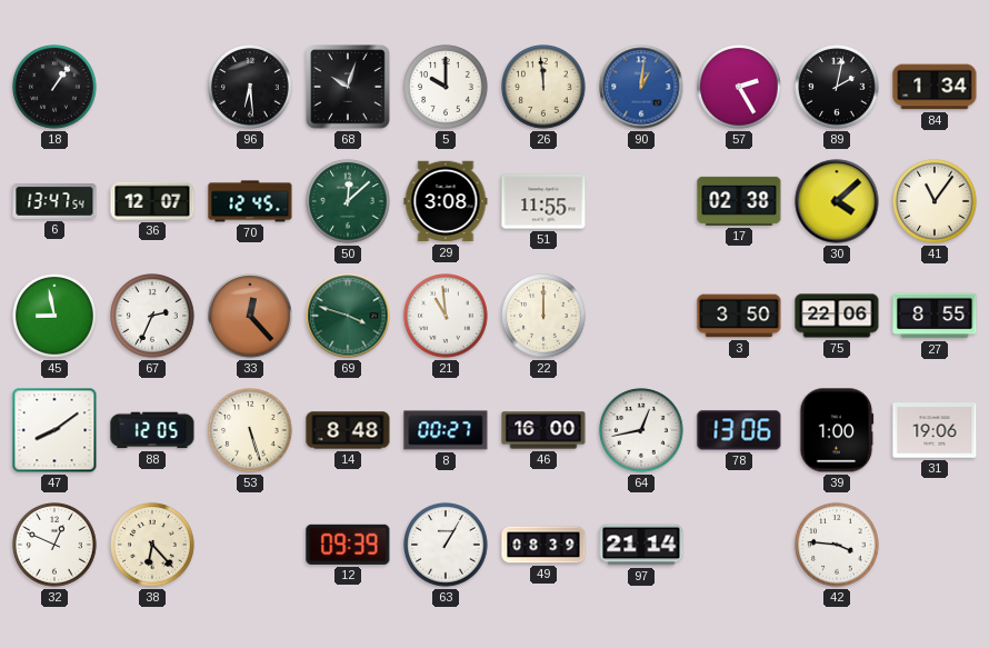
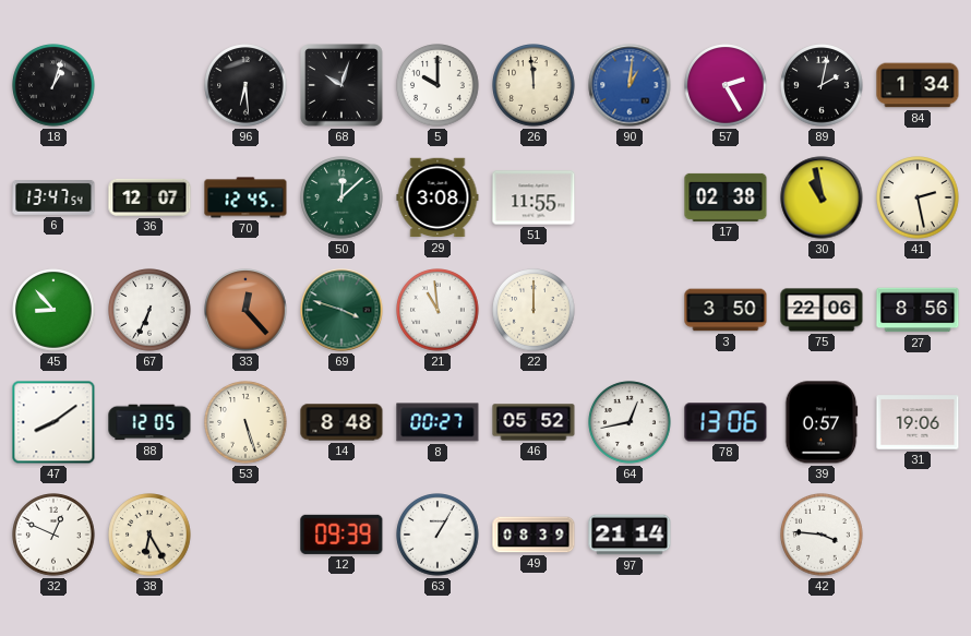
18: 1:06 -> 1:03 (53, 85)
30: 4:08 -> 10:58 (822, 197)
41: 11:06 -> 2:28 (918, 197)
45: 8:58 -> 8:53 (53, 310)
67: 2:34 -> 6:34 (149, 310)
27: 8:55 -> 8:56 (918, 310)
46: 16:00 -> 05:52 (534, 422)
39: 1:00 -> 0:57 (822, 422)
38: 6:23 -> 6:25 (149, 535)
